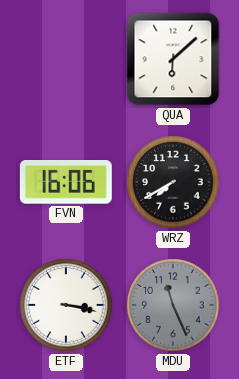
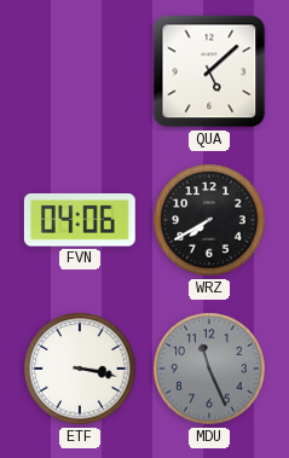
QUA: 6:08 -> 5:08 (209, 71)
FVN: 16:06 -> 04:06 (80, 221)
